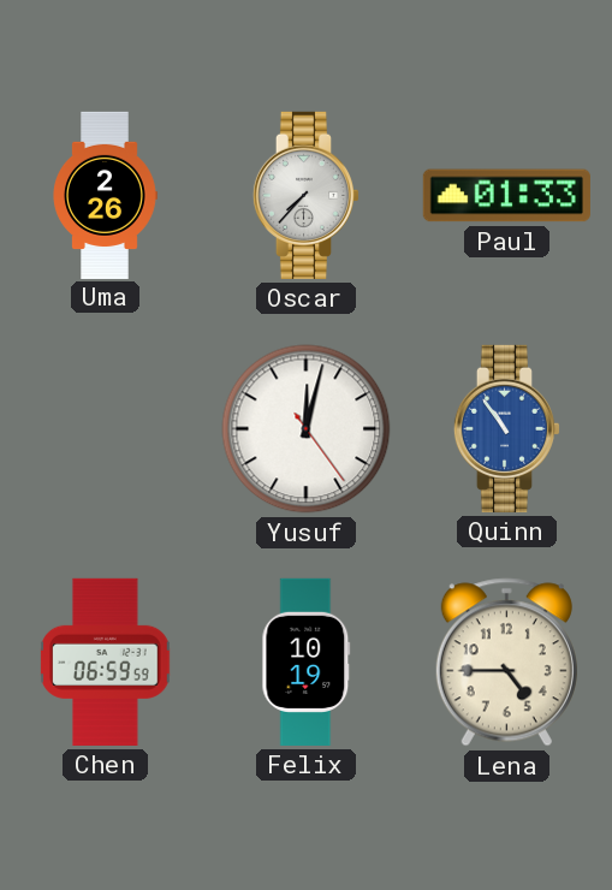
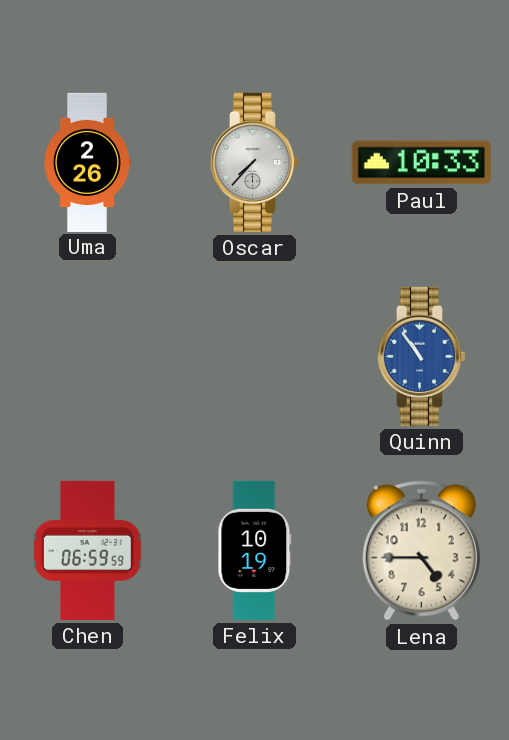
Paul: 01:33 -> 10:33 (421, 163)
Yusuf: 12:02 -> none (307, 429)
